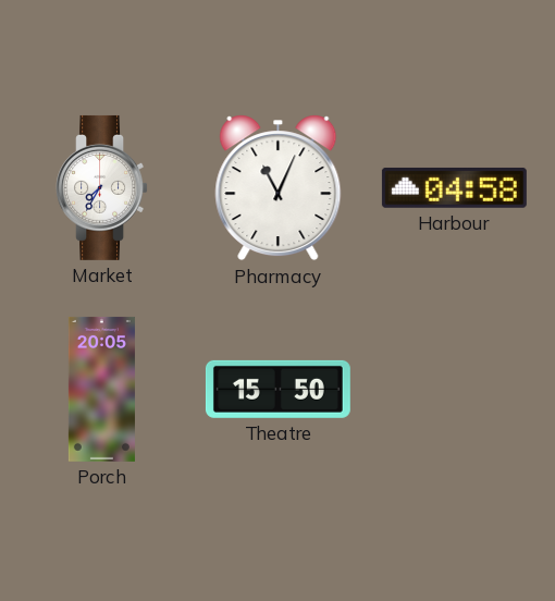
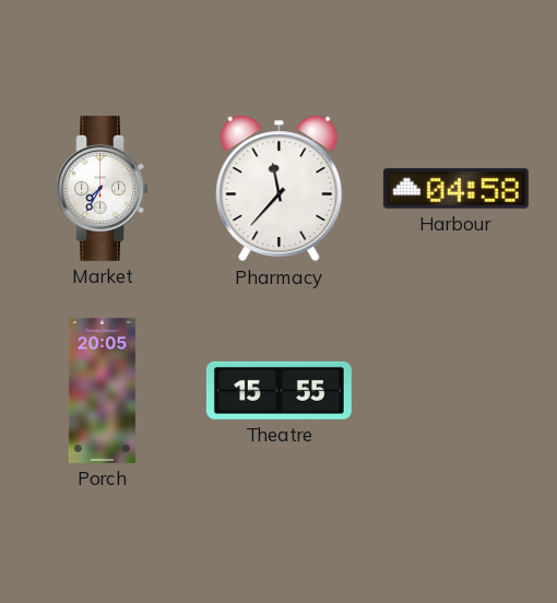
Pharmacy: 11:04 -> 11:37 (280, 189)
Theatre: 15:50 -> 15:55 (278, 390)
